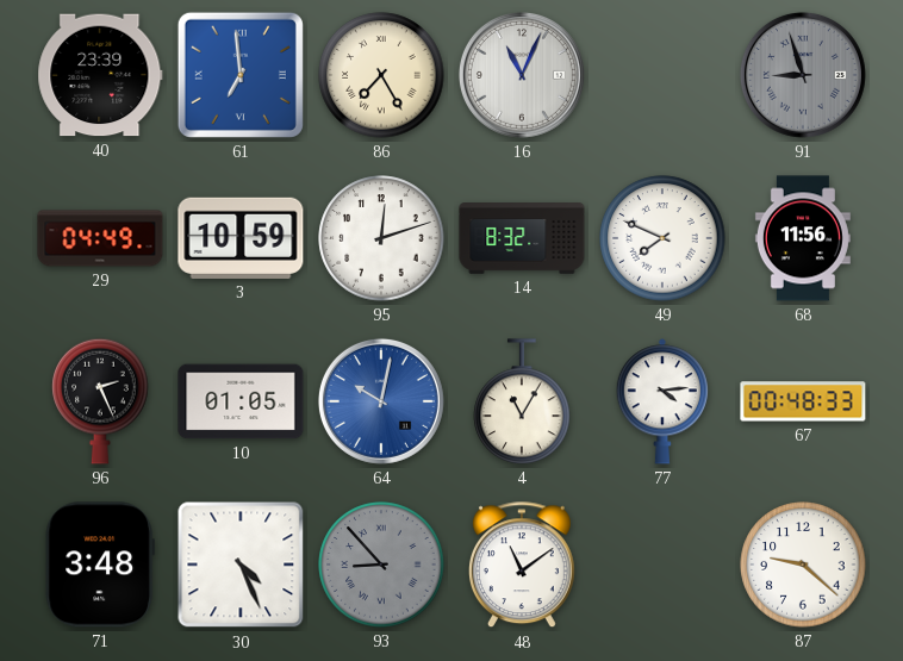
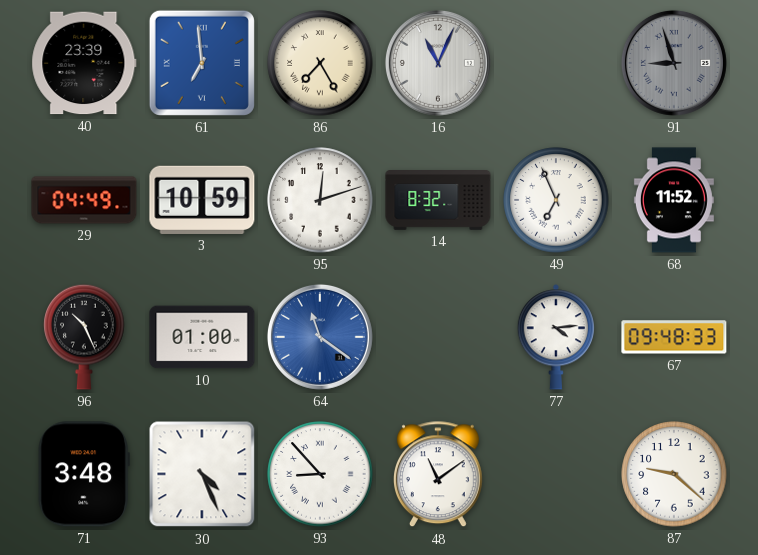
49: 7:49 -> 6:56 (556, 200)
68: 11:56 -> 11:52 (674, 200)
96: 2:26 -> 10:26 (84, 337)
10: 01:05 -> 01:00 (202, 337)
64: 10:02 -> 11:21 (320, 337)
4: 11:05 -> none (522, 401)
67: 00:48 -> 09:48 (674, 337)
93 dial: grey -> white (320, 474)
